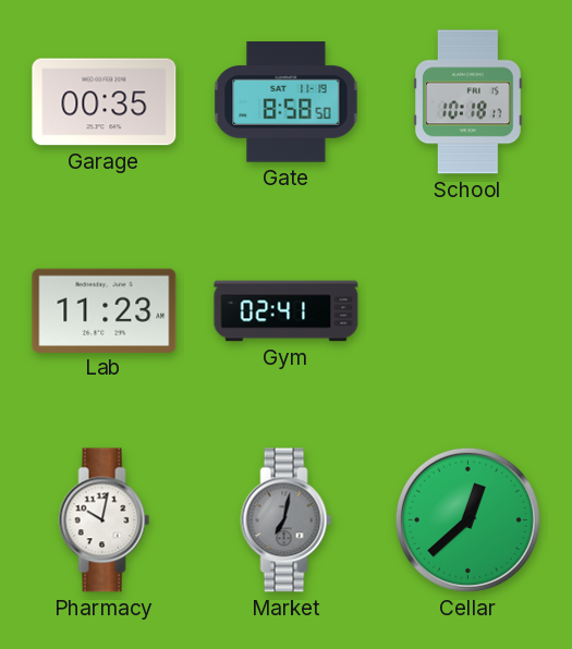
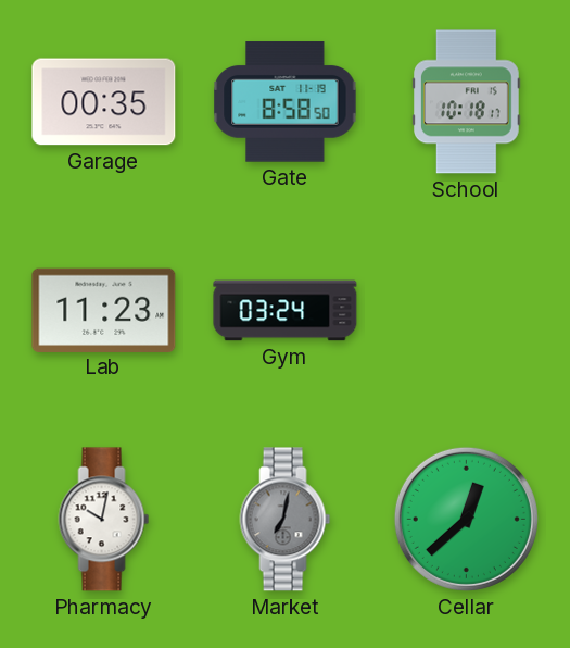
Gym: 02:41 -> 03:24 (286, 311)
